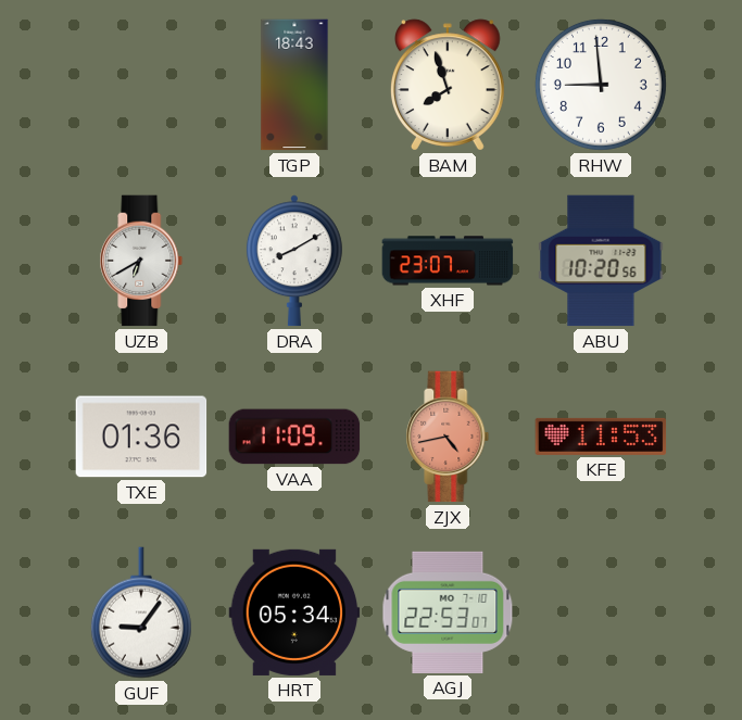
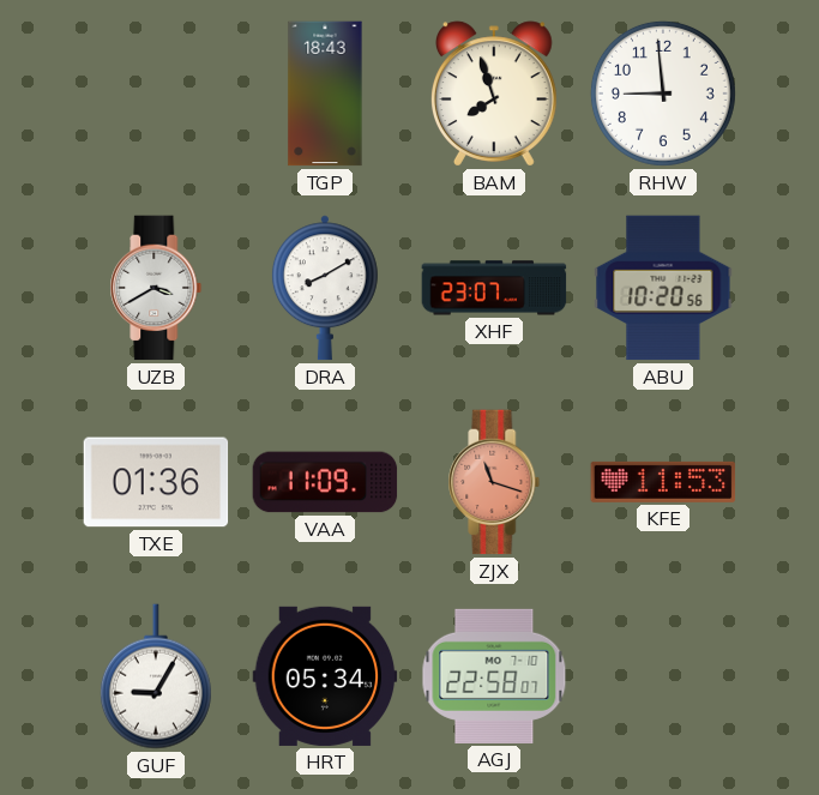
UZB: 6:40 -> 3:40 (156, 288)
ZJX: 4:43 -> 11:18 (494, 482)
GUF: 9:06 -> 9:05 (156, 676)
AGJ: 22:53 -> 22:58 (494, 676)
